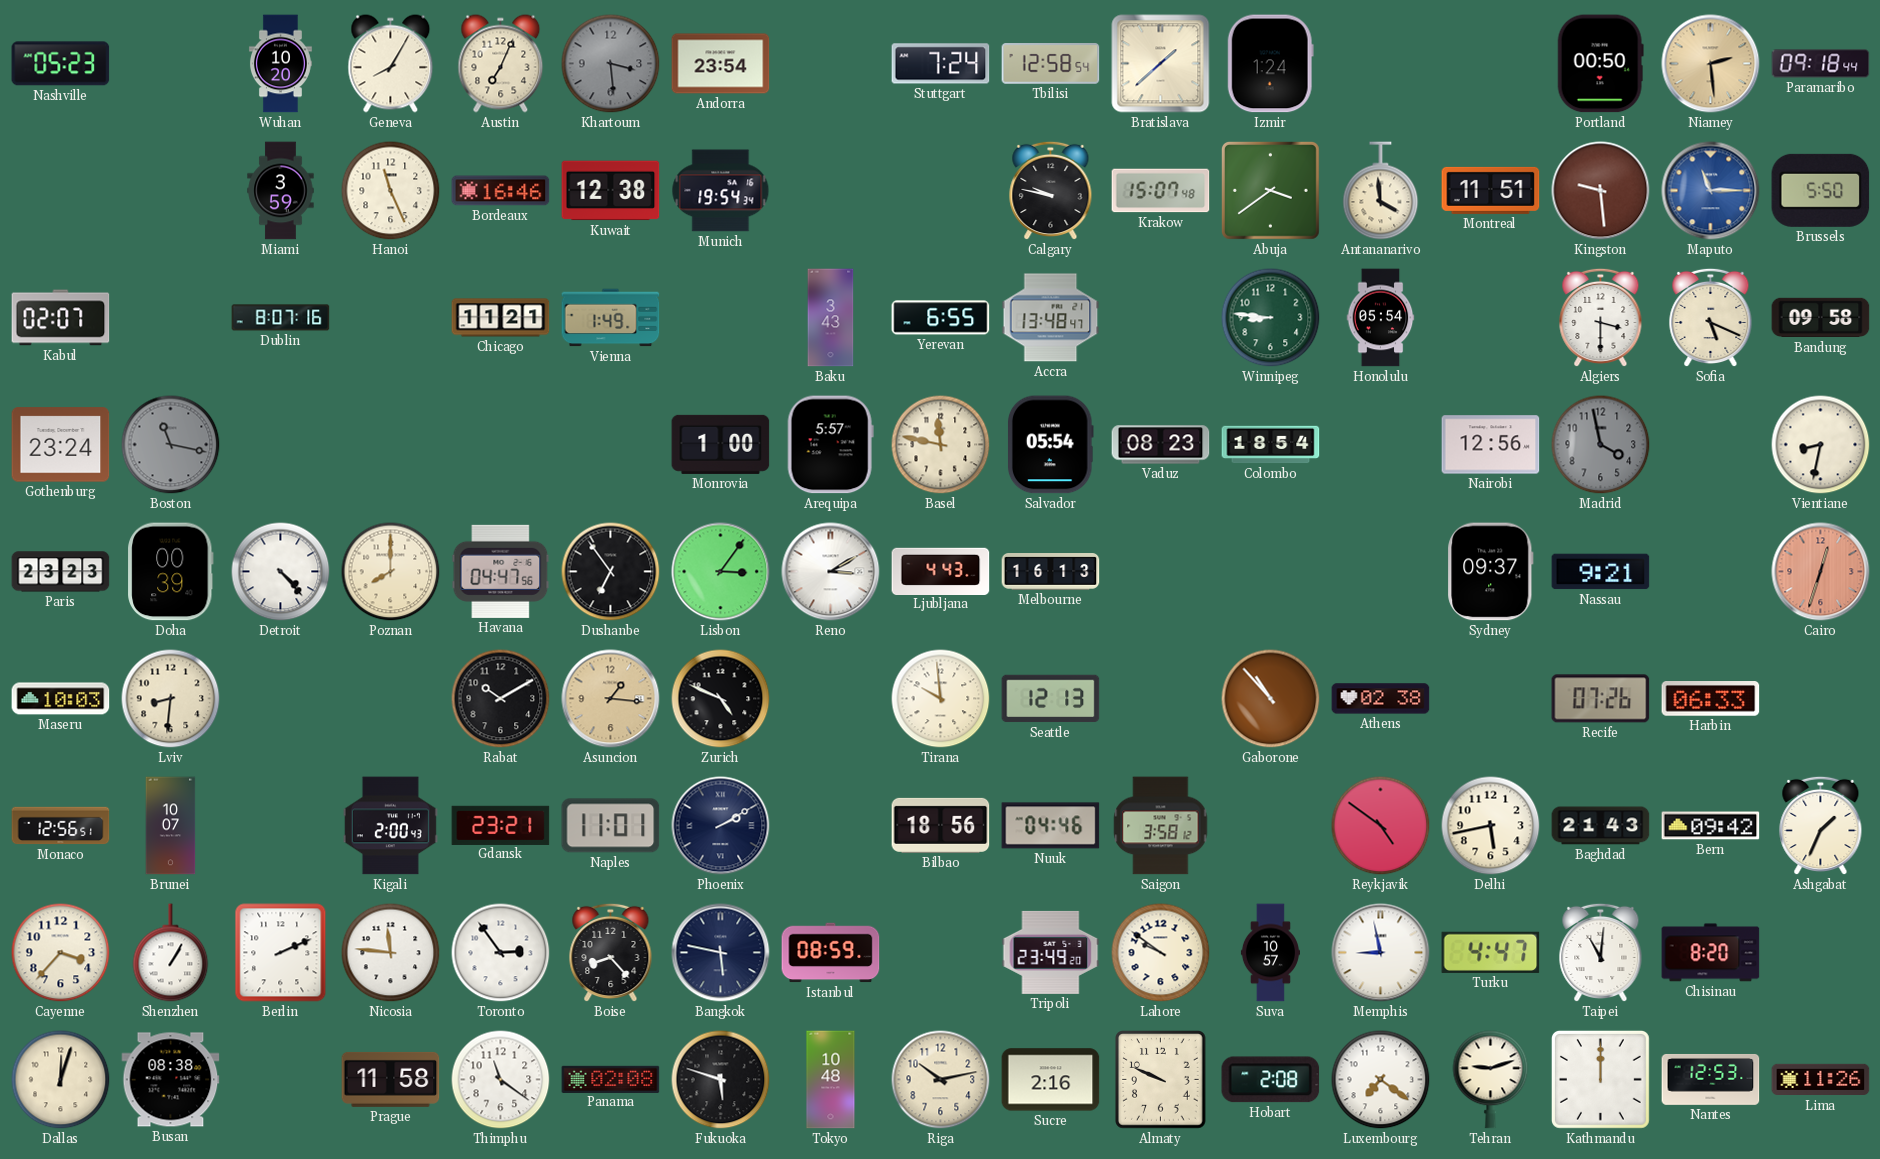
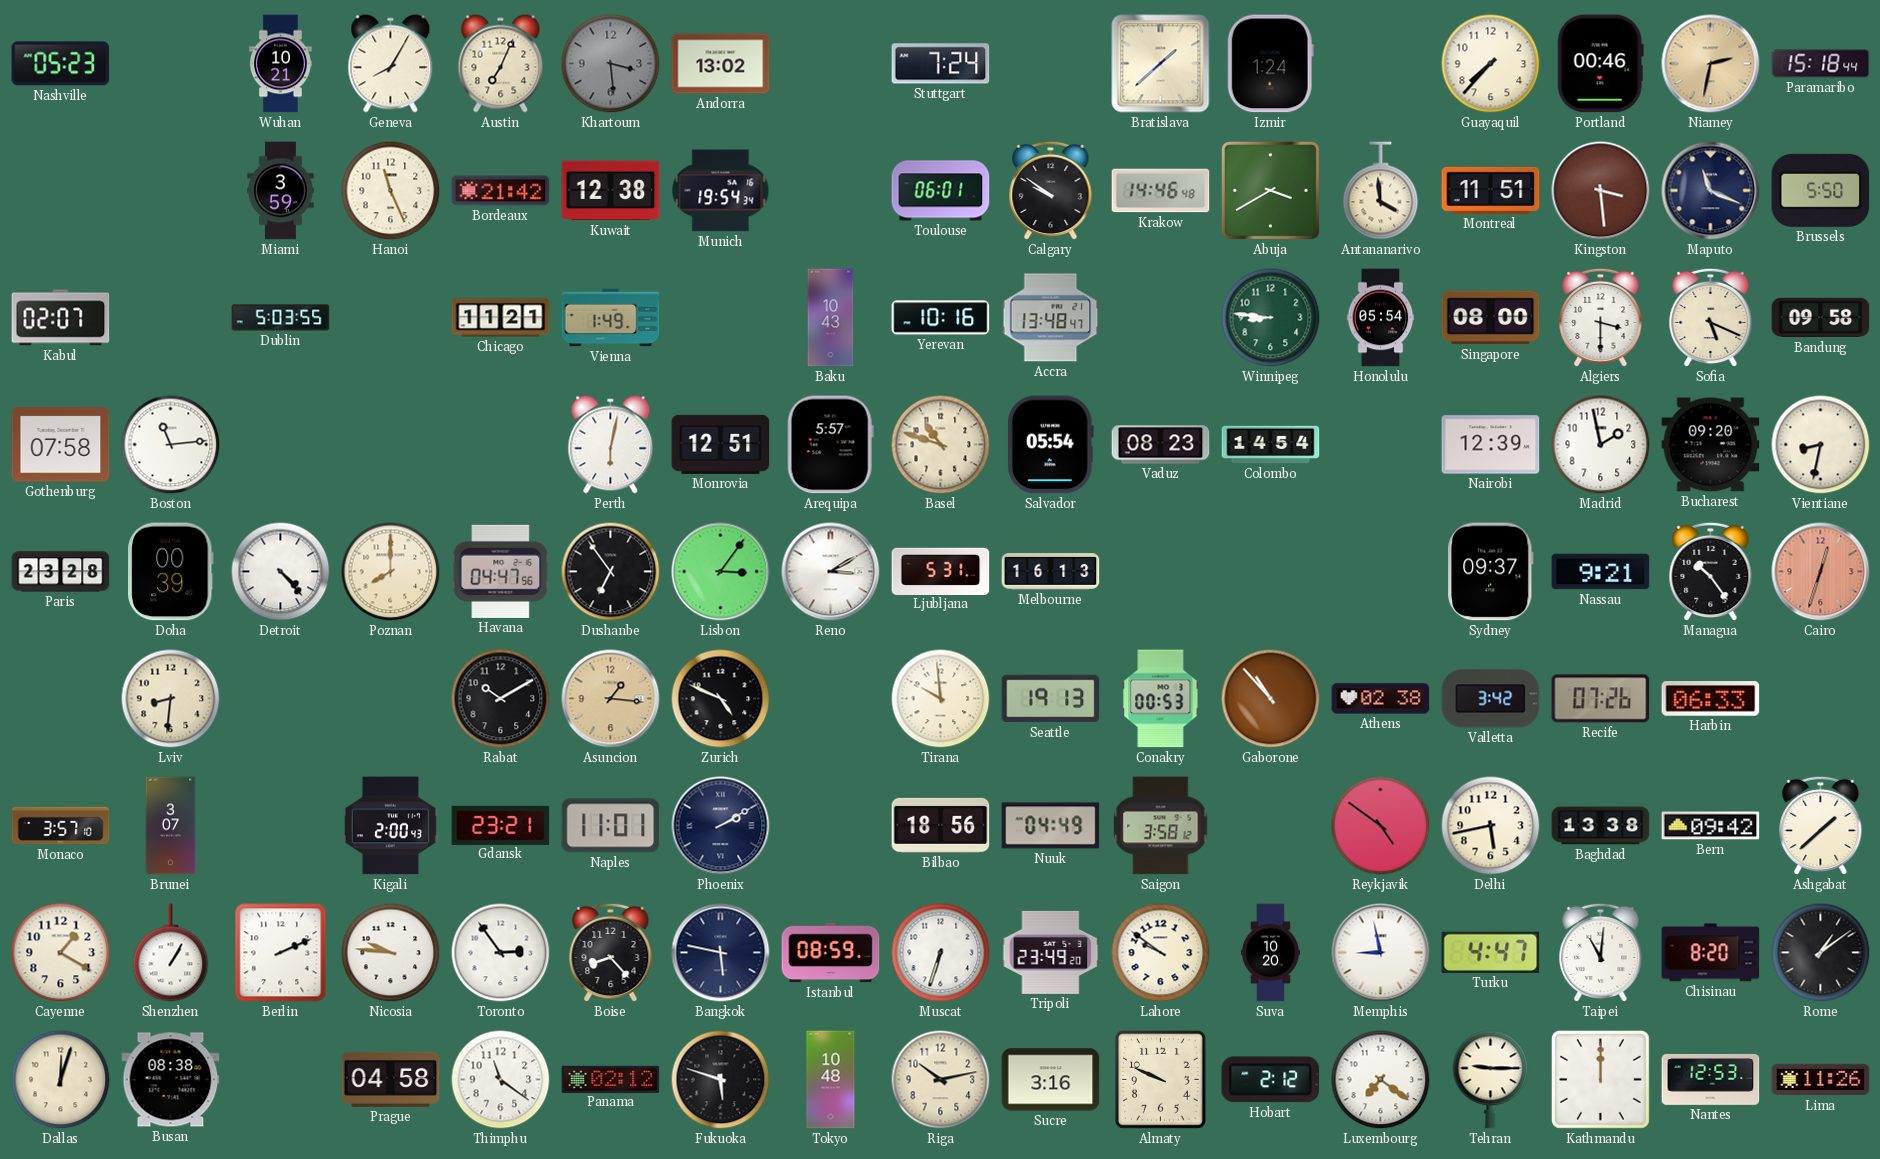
Wuhan: 10:20 -> 10:21 (280, 64)
Andorra: 23:54 -> 13:02 (721, 64)
Tbilisi: 12:58 -> none (1051, 64)
Guayaquil: none -> 7:37 (1491, 64)
Portland: 00:50 -> 00:46 (1600, 64)
Niamey: 2:29 -> 2:32 (1711, 64)
Paramaribo: 09:18 -> 15:18 (1821, 64)
Bordeaux: 16:46 -> 21:42 (501, 191)
Toulouse: none -> 06:01 (941, 191)
Calgary: 9:47 -> 9:51 (1051, 191)
Krakow: 15:07 -> 14:46 (1161, 191)
Abuja: 3:39 -> 3:40 (1270, 190)
Kingston: 9:29 -> 3:29 (1601, 191)
Maputo: 11:15 -> 11:19 (1711, 191)
Maputo dial: blue -> navy (1711, 191)
Dublin: 8:07 -> 5:03 (281, 318)
Baku: 3:43 -> 10:43 (831, 318)
Yerevan: 6:55 -> 10:16 (941, 318)
Singapore: none -> 08:00 (1491, 318)
Gothenburg: 23:24 -> 07:58 (61, 445)
Boston: 11:17 -> 11:14 (171, 445)
Boston dial: grey -> white (171, 445)
Perth: none -> 6:02 (611, 445)
Monrovia: 1:00 -> 12:51 (721, 444)
Basel: 11:47 -> 10:48 (941, 445)
Colombo: 18:54 -> 14:54 (1271, 445)
Nairobi: 12:56 -> 12:39 (1491, 445)
Madrid: 3:58 -> 1:58 (1601, 445)
Madrid dial: grey -> white (1601, 445)
Bucharest: none -> 09:20 (1711, 445)
Paris: 23:23 -> 23:28 (61, 572)
Ljubljana: 4:43 -> 5:31 (941, 571)
Managua: none -> 10:24 (1711, 572)
Maseru: 10:03 -> none (61, 699)
Seattle: 12:13 -> 19:13 (1051, 699)
Conakry: none -> 00:53 (1161, 699)
Valletta: none -> 3:42 (1491, 699)
Monaco: 12:56 -> 3:57 (61, 826)
Brunei: 10:07 -> 3:07 (171, 826)
Nuuk: 04:46 -> 04:49 (1051, 826)
Baghdad: 21:43 -> 13:38 (1601, 826)
Ashgabat: 1:34 -> 1:38 (1821, 826)
Cayenne: 3:37 -> 1:20 (61, 953)
Nicosia: 11:46 -> 9:46 (391, 953)
Muscat: none -> 6:33 (941, 953)
Suva: 10:57 -> 10:20 (1270, 953)
Rome: none -> 1:09 (1821, 953)
Prague: 11:58 -> 04:58 (391, 1079)
Panama: 02:08 -> 02:12 (611, 1079)
Sucre: 2:16 -> 3:16 (1051, 1080)
Hobart: 2:08 -> 2:12 (1271, 1080)
Tehran: 9:12 -> 9:15 (1491, 1080)
